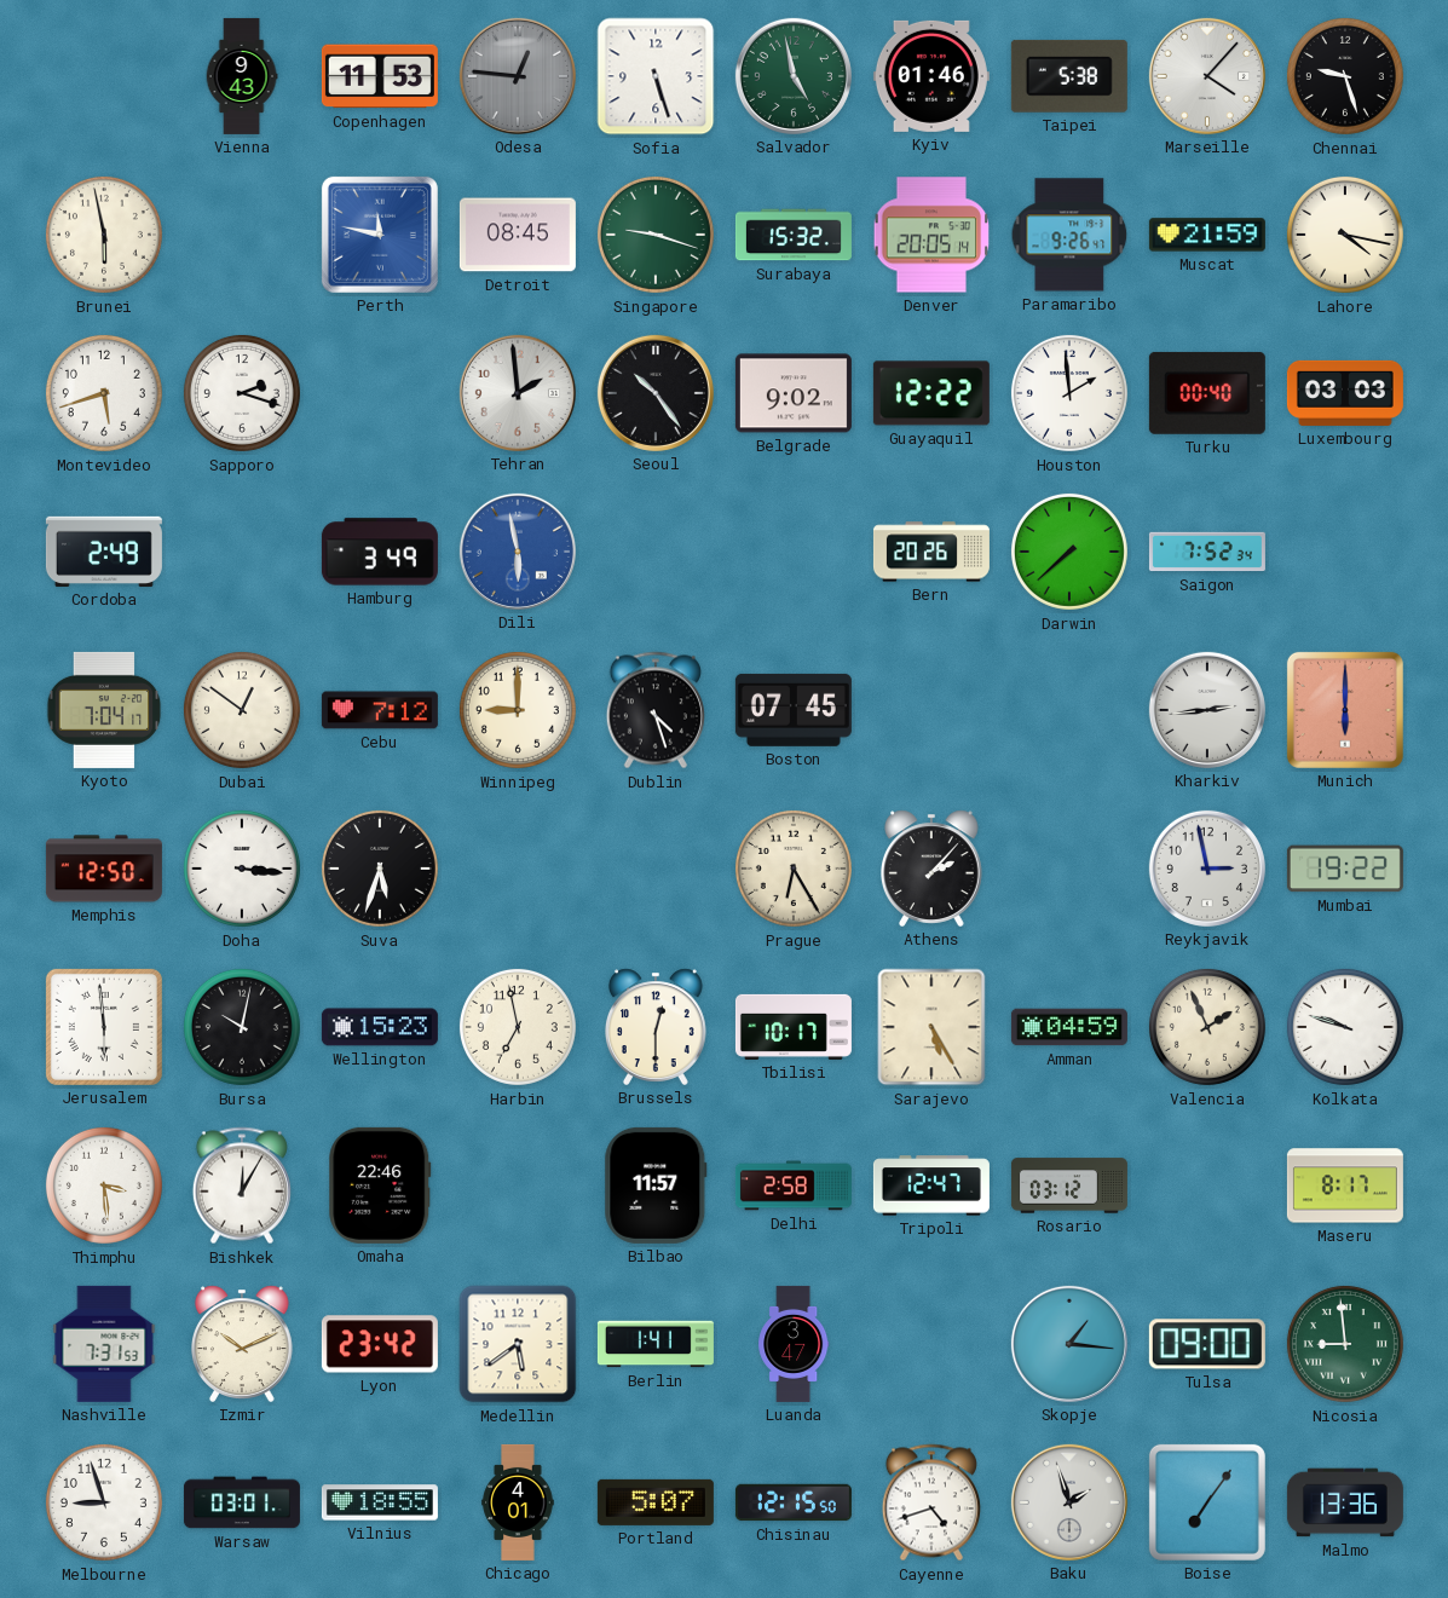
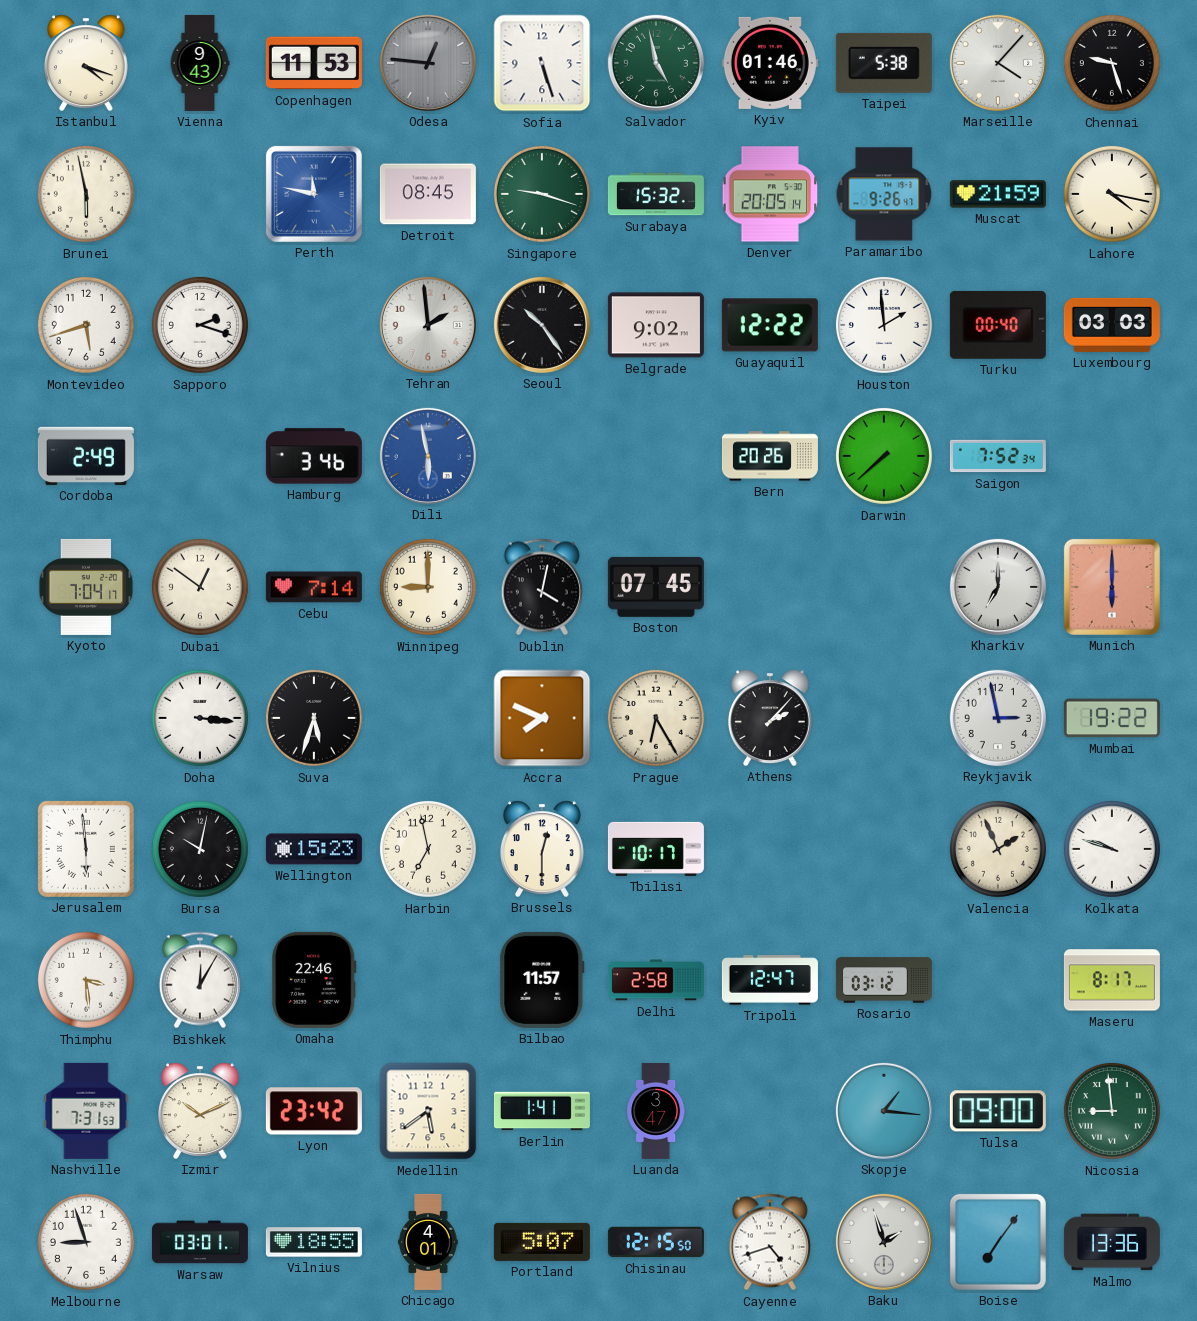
Istanbul: none -> 4:18 (87, 63)
Hamburg: 3:49 -> 3:46 (314, 456)
Cebu: 7:12 -> 7:14 (314, 587)
Dublin: 4:27 -> 4:02 (542, 587)
Kharkiv: 2:44 -> 7:00 (998, 587)
Memphis: 12:50 -> none (104, 869)
Accra: none -> 7:49 (542, 718)
Sarajevo: 5:25 -> none (931, 1027)
Amman: 04:59 -> none (1069, 1027)
